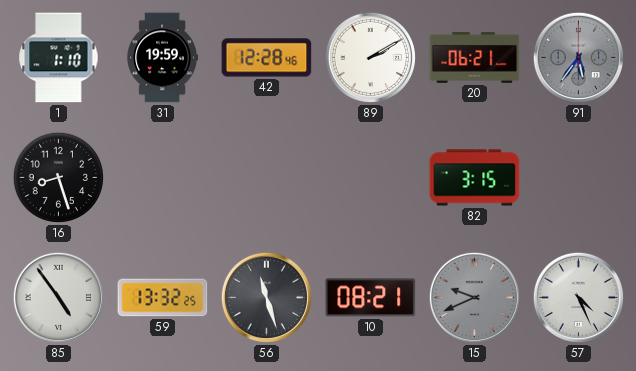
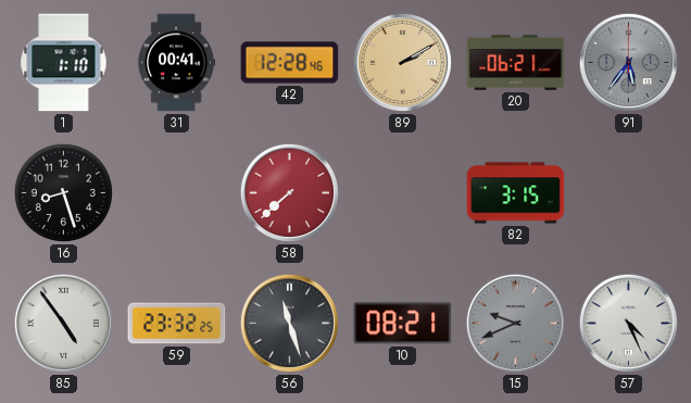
31: 19:59 -> 00:41 (176, 63)
89 dial: white -> champagne (402, 62)
58: none -> 7:38 (289, 192)
59: 13:32 -> 23:32 (177, 324)
